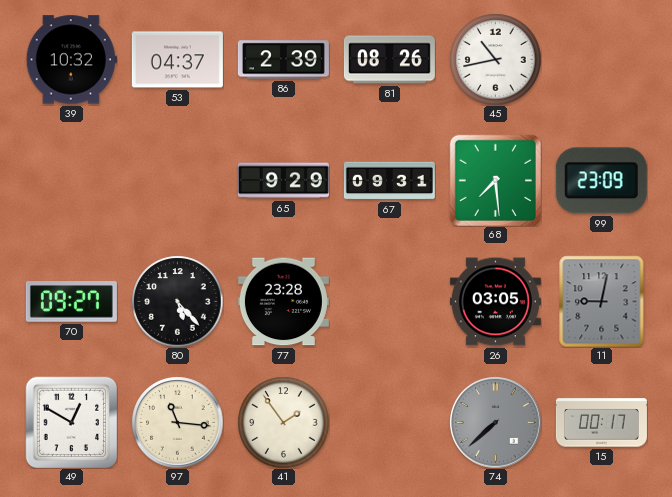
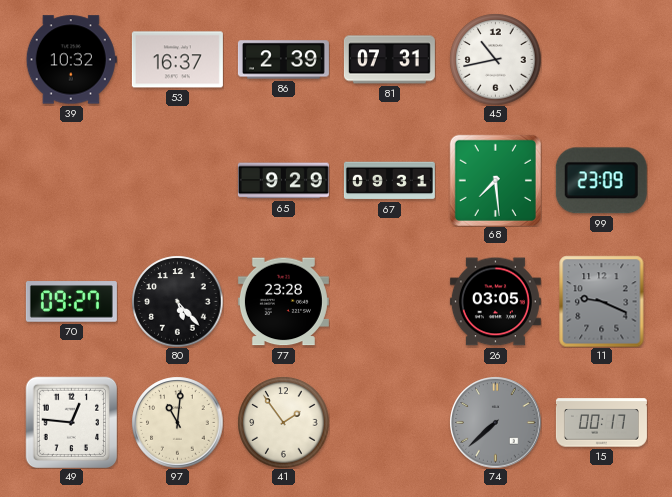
53: 04:37 -> 16:37 (177, 60)
81: 08:26 -> 07:31 (389, 60)
11: 9:02 -> 9:19 (602, 301)
49: 12:50 -> 12:46 (71, 422)
97: 11:16 -> 11:01 (177, 422)
